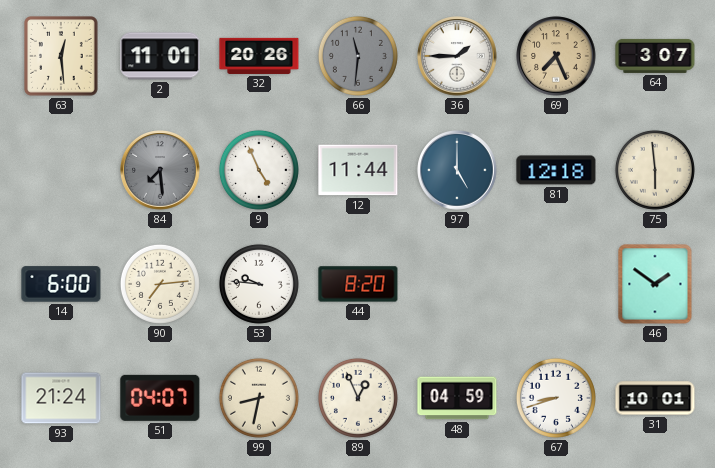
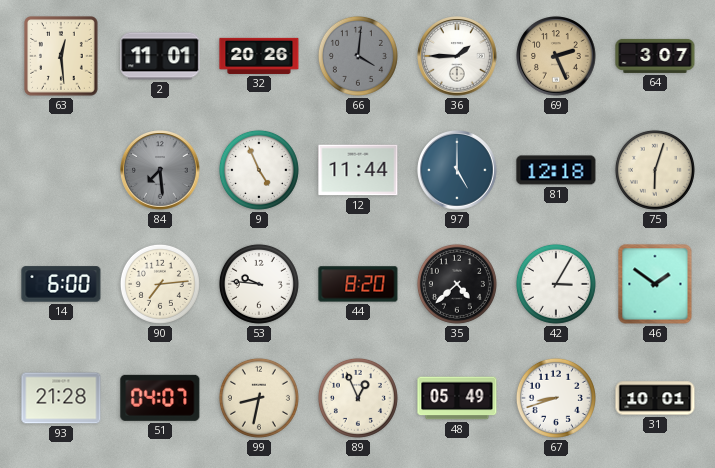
66: 11:31 -> 4:01 (358, 56)
69: 7:26 -> 2:26 (556, 56)
75: 5:59 -> 6:03 (655, 170)
35: none -> 4:38 (457, 284)
42: none -> 3:05 (556, 284)
93: 21:24 -> 21:28 (61, 398)
48: 04:59 -> 05:49 (457, 398)
